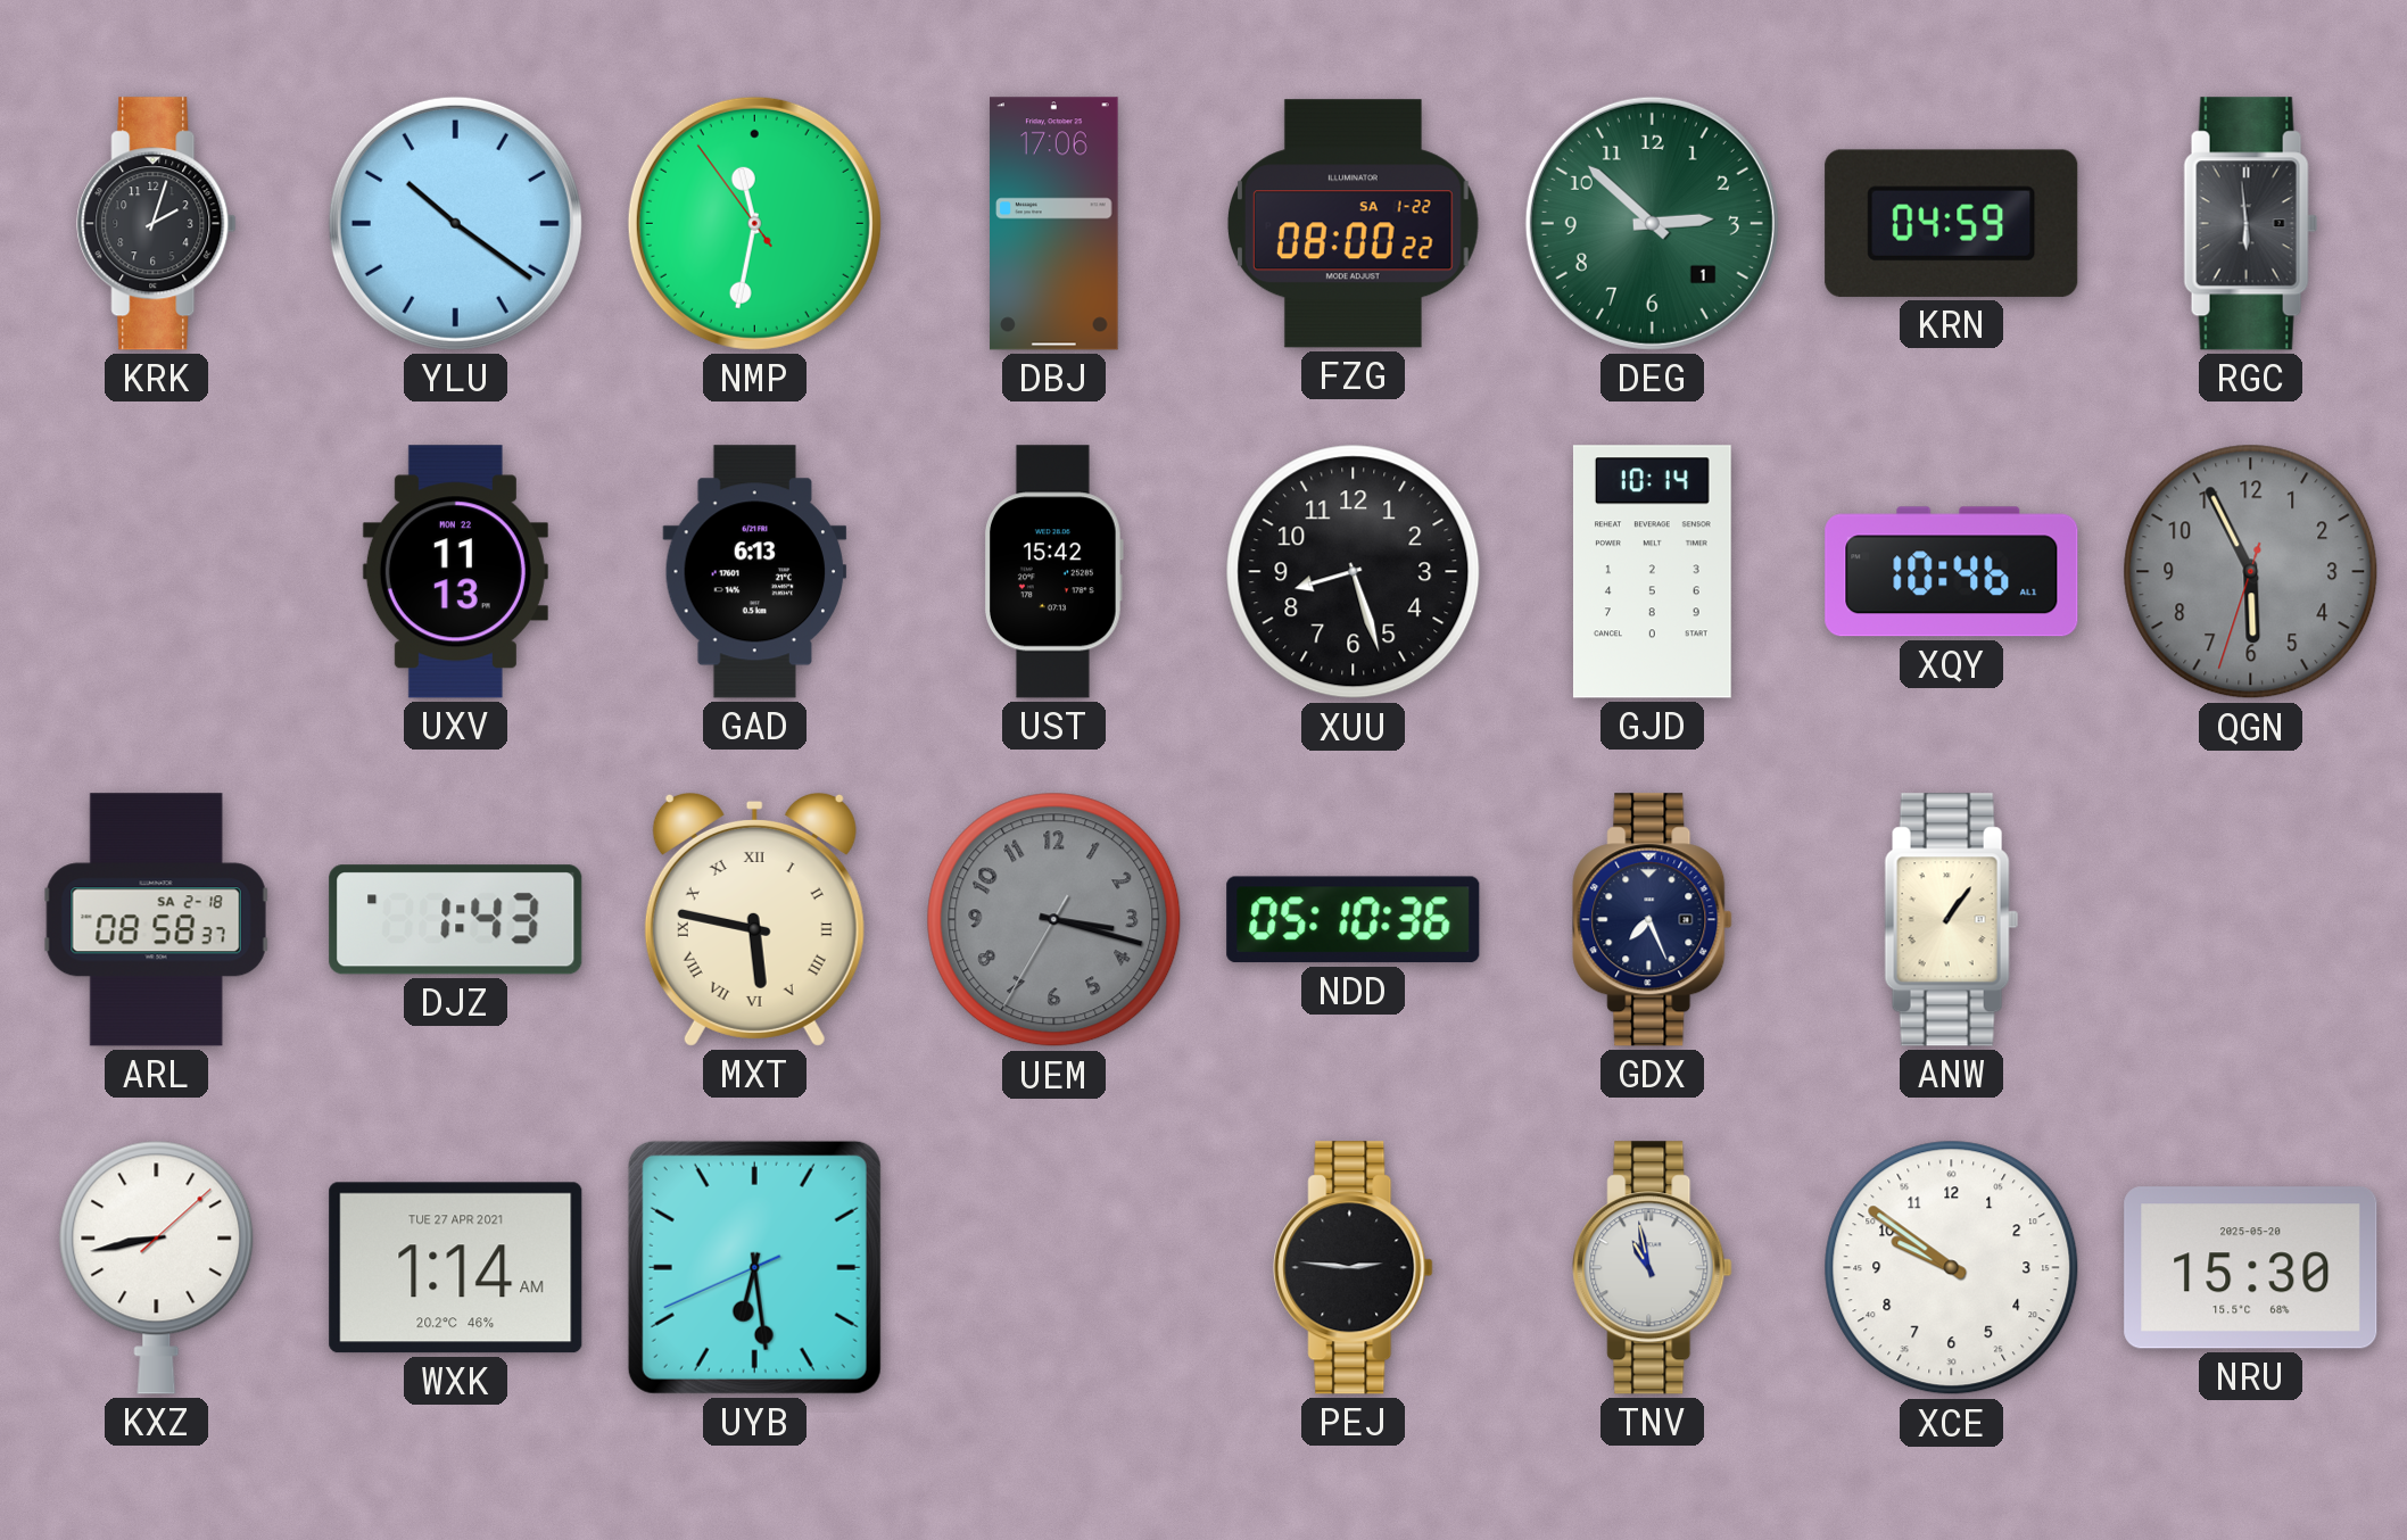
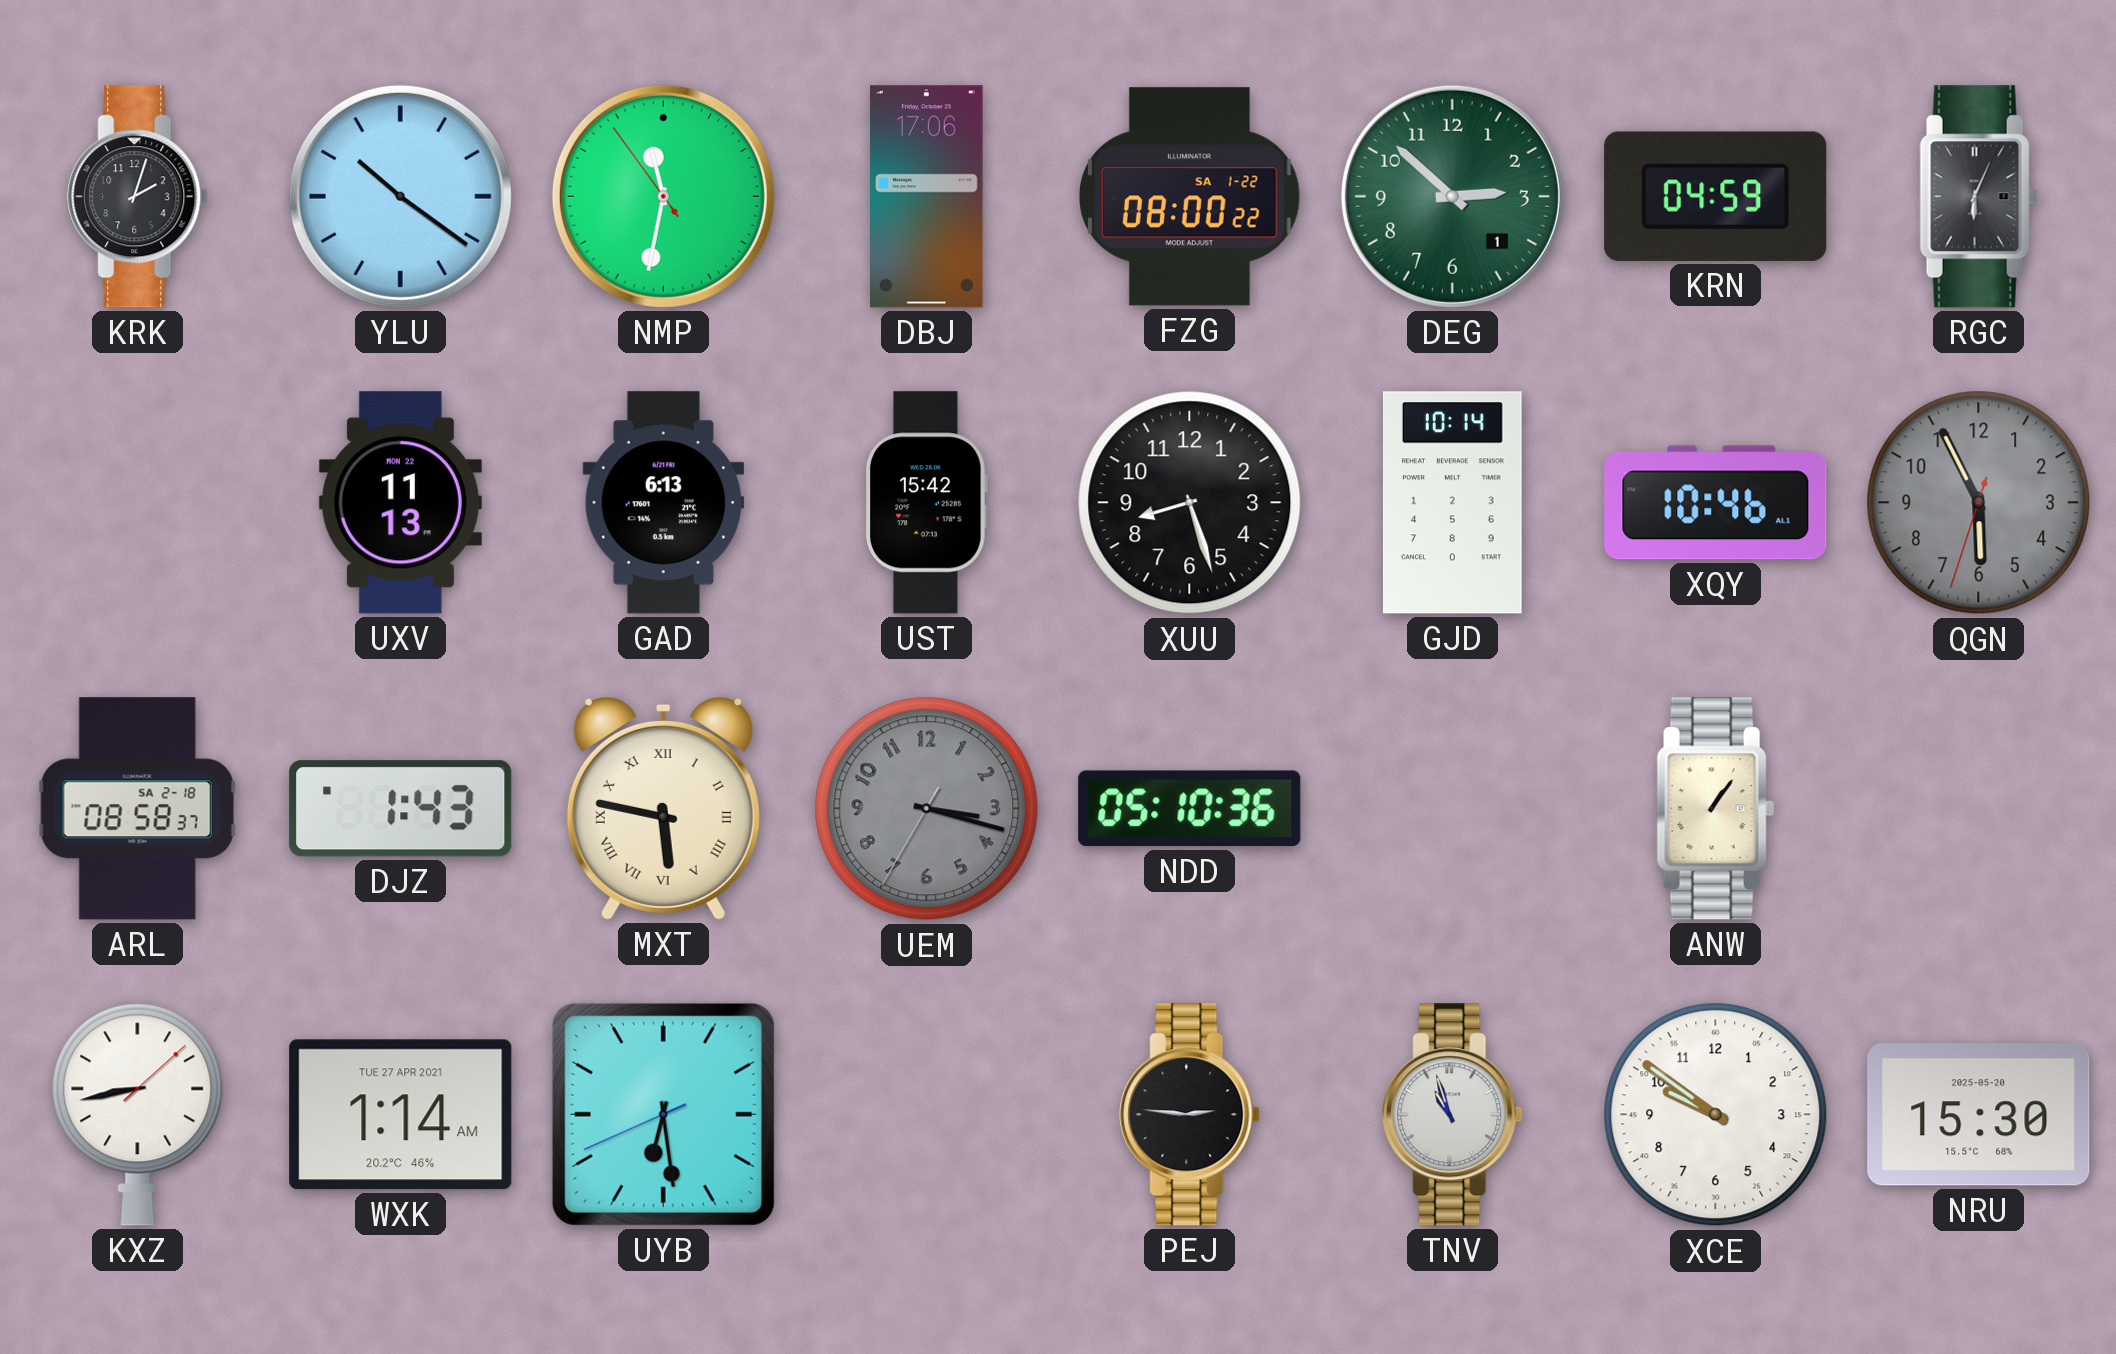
RGC: 5:59 -> 6:04 (1979, 197)
GDX: 7:26 -> none (1653, 920)
TNV: 10:58 -> 10:57 (1453, 1115)
